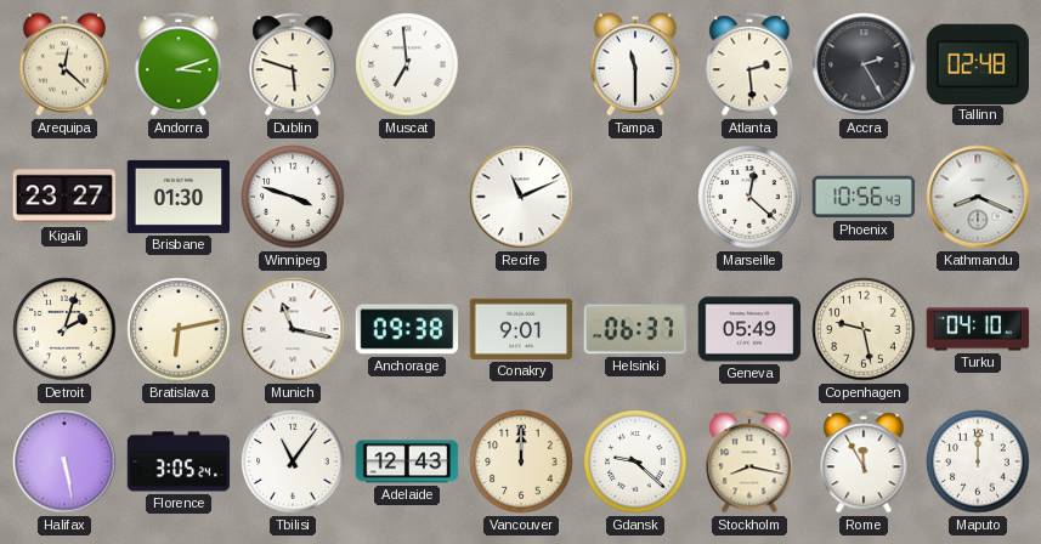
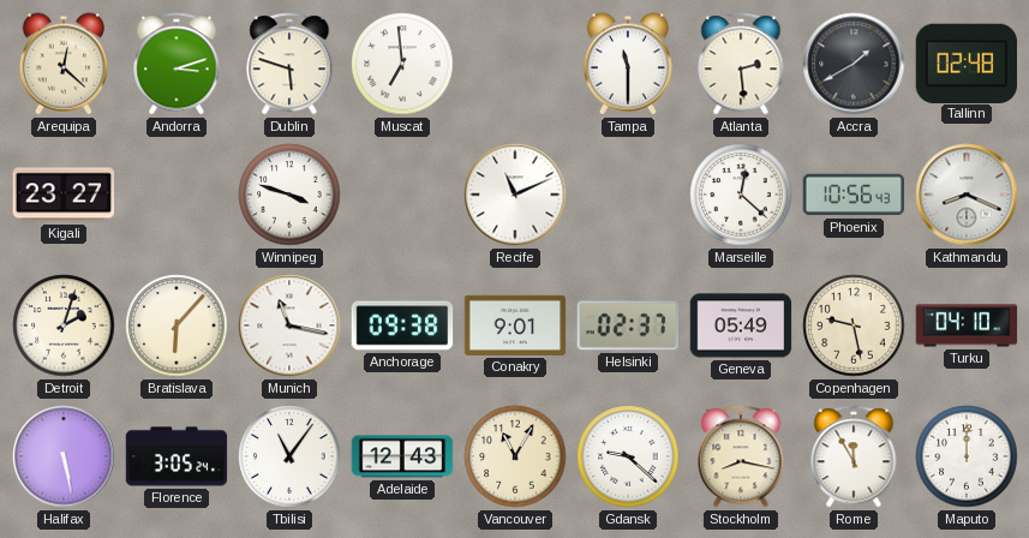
Accra: 2:25 -> 1:40 (854, 64)
Brisbane: 01:30 -> none (179, 197)
Bratislava: 6:13 -> 6:07 (177, 325)
Helsinki: 06:37 -> 02:37 (628, 325)
Vancouver: 12:00 -> 11:05 (515, 456)
